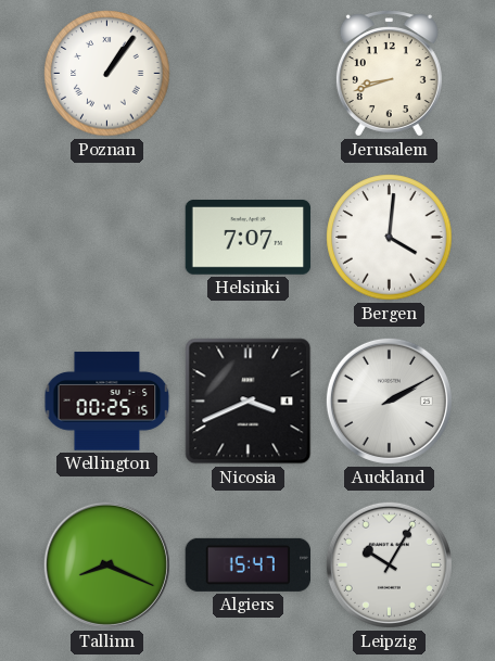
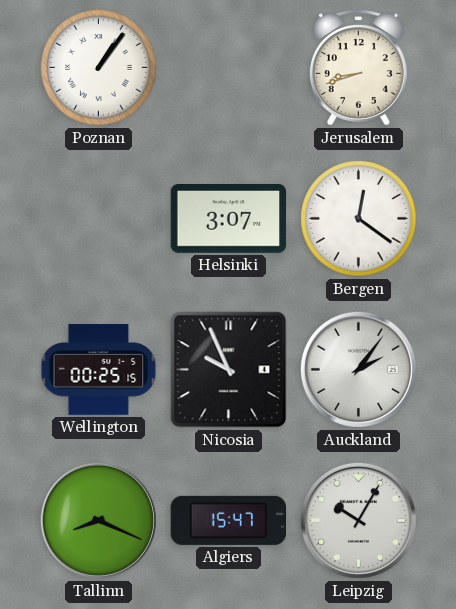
Helsinki: 7:07 -> 3:07 (229, 219)
Bergen: 4:01 -> 12:21 (359, 219)
Nicosia: 3:41 -> 9:56 (229, 370)
Auckland: 2:10 -> 2:06 (358, 369)
